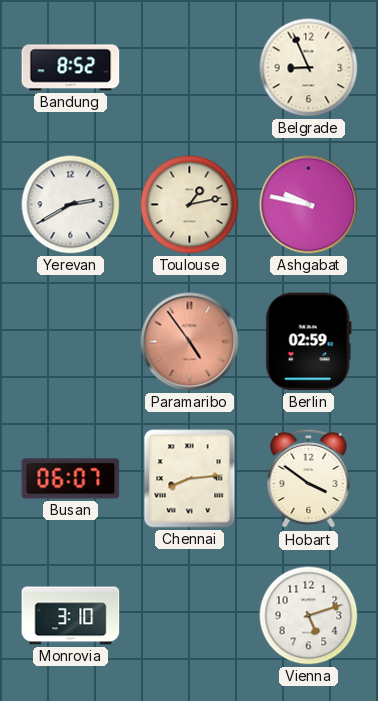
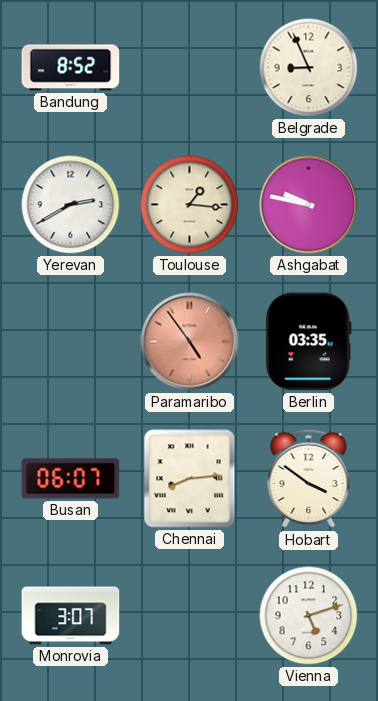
Toulouse: 1:13 -> 1:16 (190, 205)
Berlin: 02:59 -> 03:35 (308, 342)
Monrovia: 3:10 -> 3:07 (71, 616)
